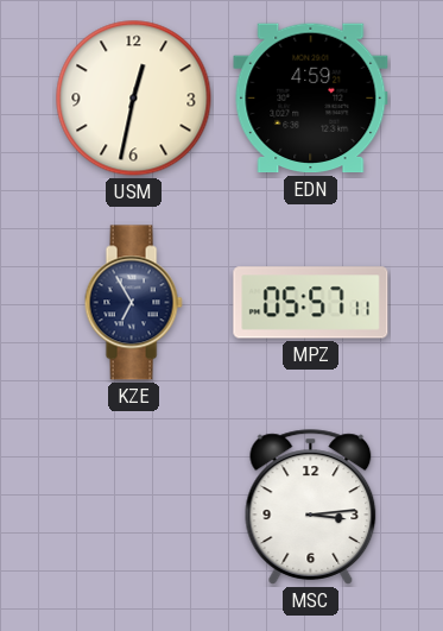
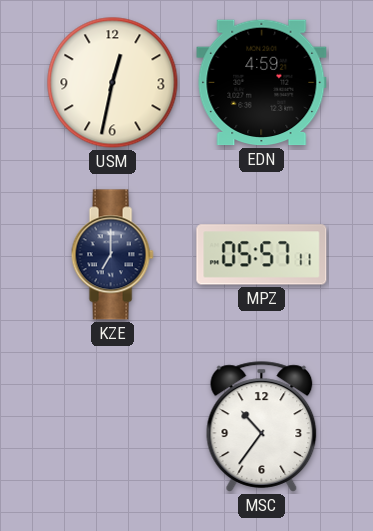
KZE: 6:55 -> 7:00 (112, 255)
MSC: 3:14 -> 10:36 (262, 427)
